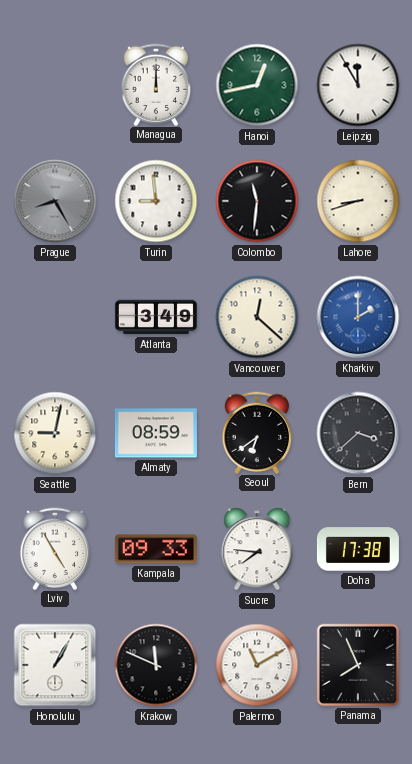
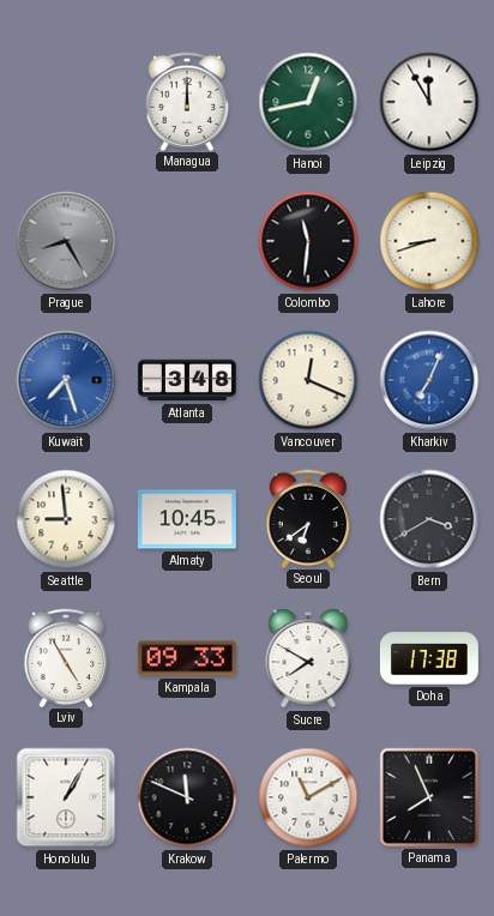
Turin: 8:59 -> none (156, 201)
Kuwait: none -> 7:27 (66, 380)
Atlanta: 3:49 -> 3:48 (187, 380)
Vancouver: 12:22 -> 12:19 (308, 380)
Kharkiv: 2:00 -> 7:04 (429, 380)
Seattle: 9:02 -> 8:59 (66, 519)
Almaty: 08:59 -> 10:45 (187, 519)
Bern: 3:38 -> 3:40 (429, 519)
Sucre: 7:46 -> 7:50 (308, 658)
